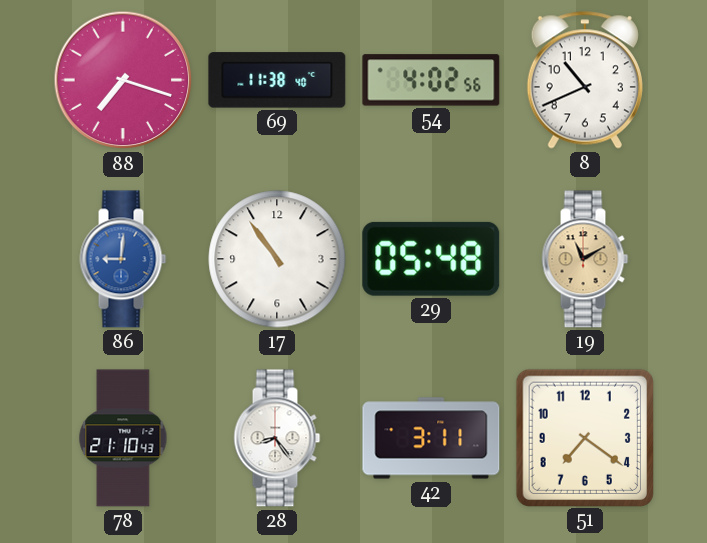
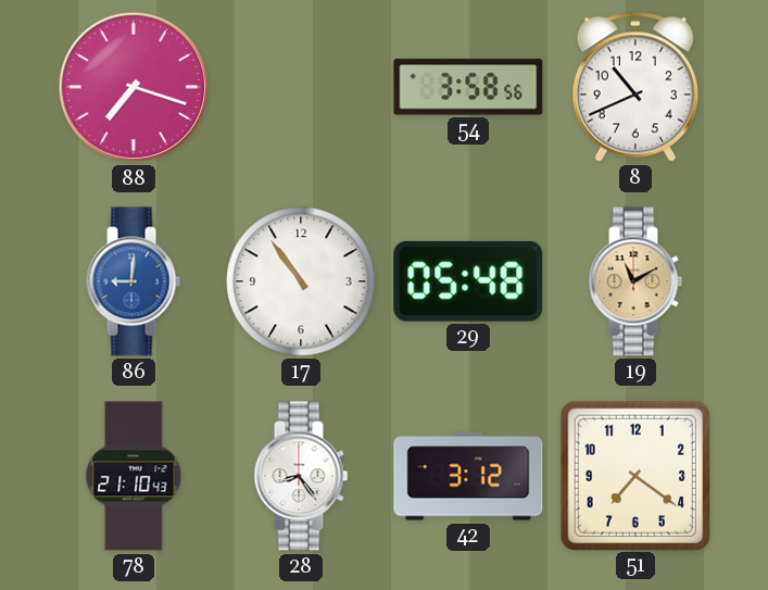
69: 11:38 -> none (277, 80)
54: 4:02 -> 3:58 (468, 87)
42: 3:11 -> 3:12 (468, 476)
